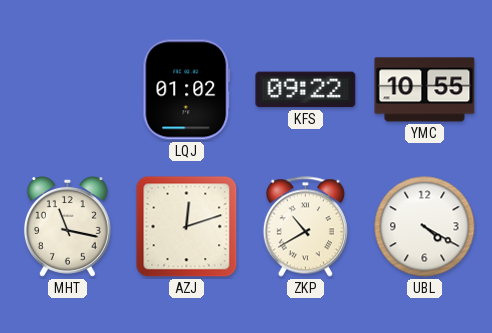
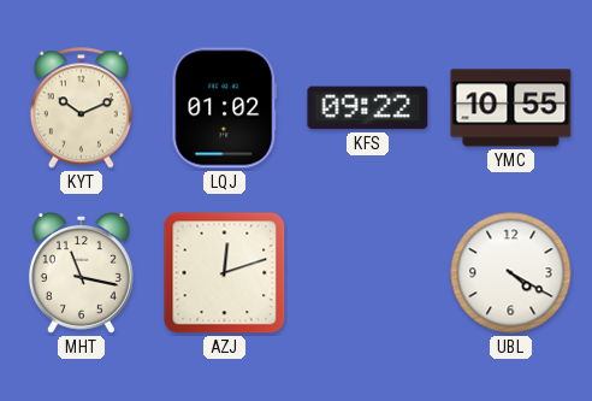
KYT: none -> 10:11 (81, 108)
ZKP: 10:40 -> none (305, 227)
